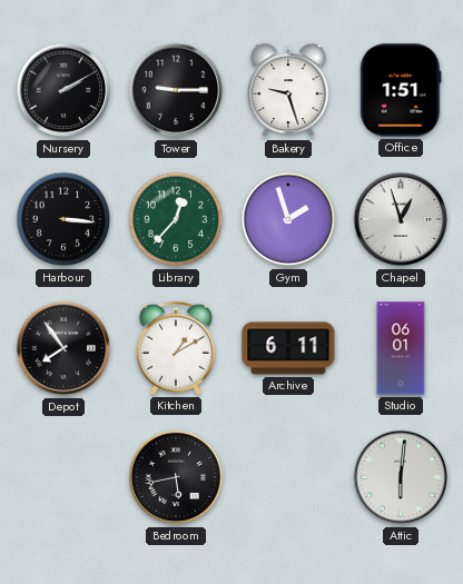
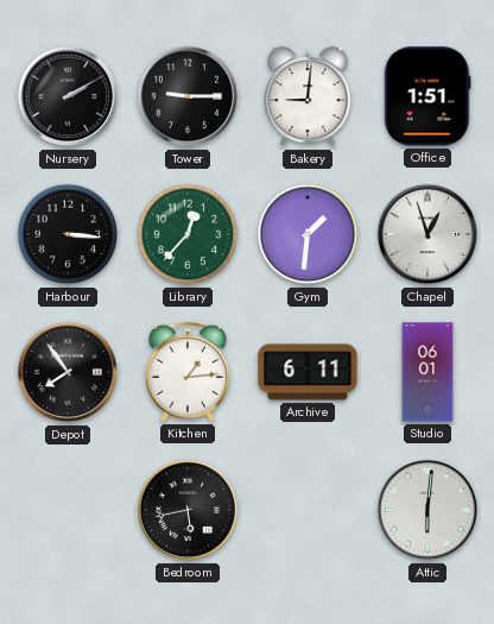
Bakery: 9:27 -> 9:01 (308, 97)
Gym: 1:57 -> 1:31 (308, 234)
Kitchen: 1:10 -> 1:14 (188, 372)
